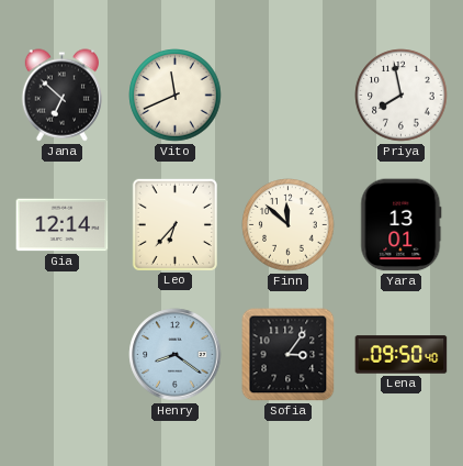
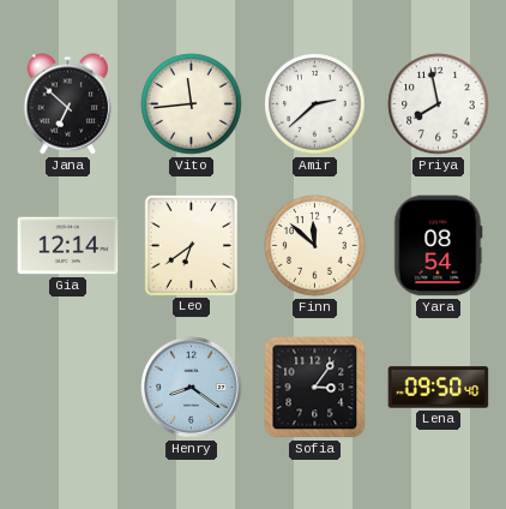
Vito: 11:41 -> 11:44 (192, 104)
Amir: none -> 2:38 (315, 104)
Leo: 6:37 -> 6:39 (191, 245)
Yara: 13:01 -> 08:54 (439, 246)
